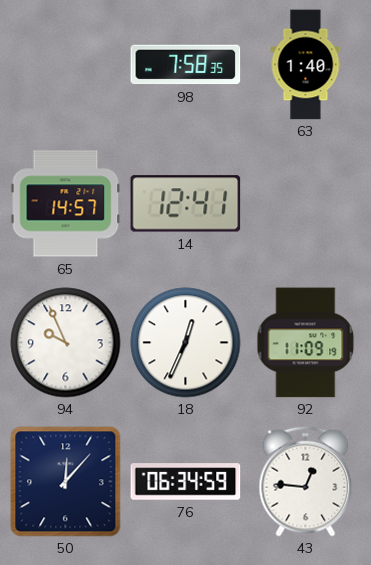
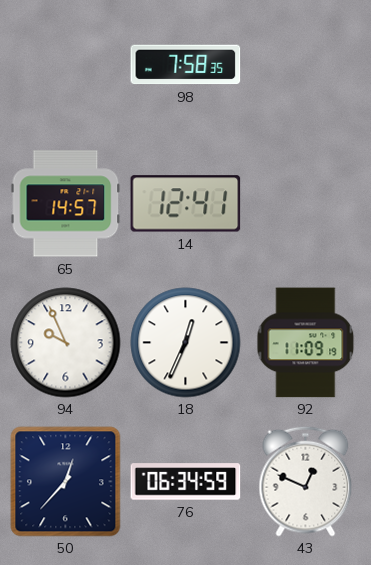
63: 1:40 -> none (306, 65)
50: 12:07 -> 12:37 (66, 482)
43: 12:46 -> 12:49 (306, 481)
